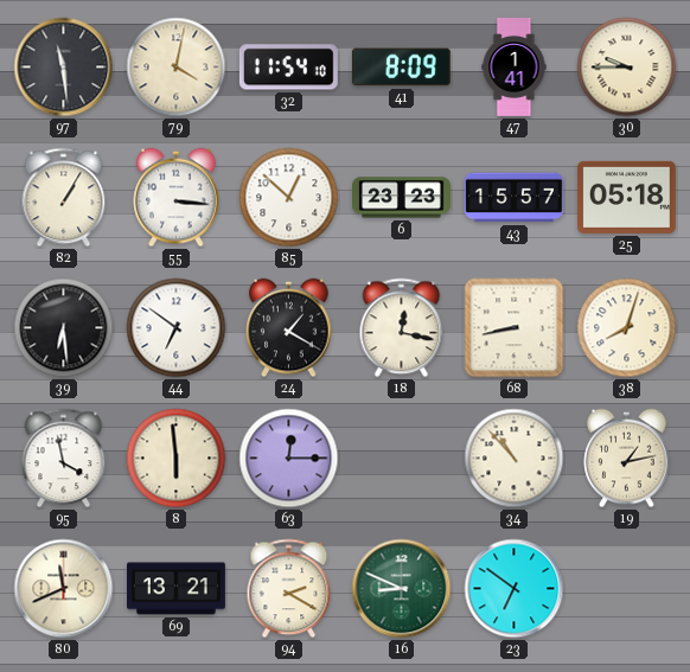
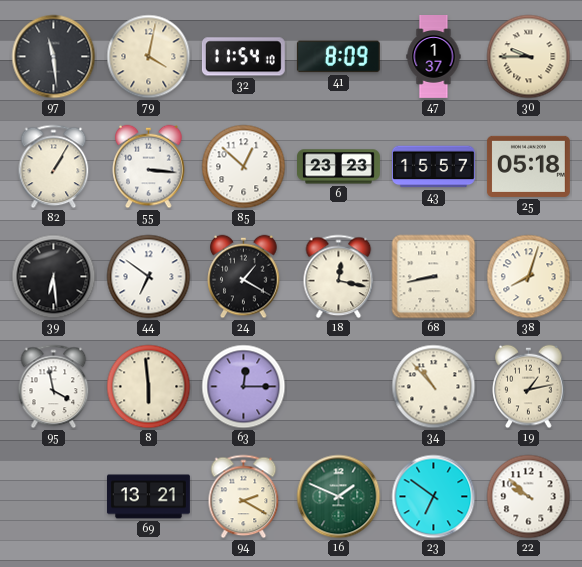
47: 1:41 -> 1:37 (434, 57)
80: 11:41 -> none (64, 589)
16: 8:49 -> 1:49 (339, 497)
22: none -> 9:52 (529, 497)
